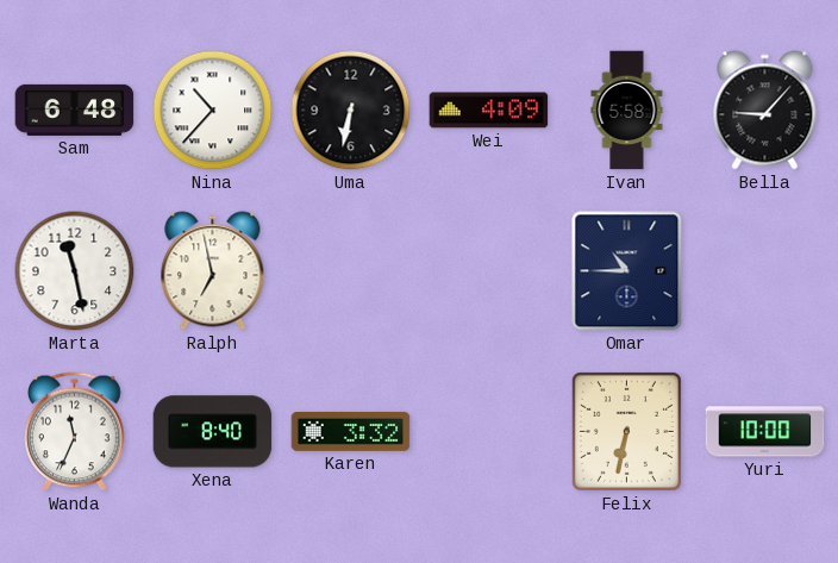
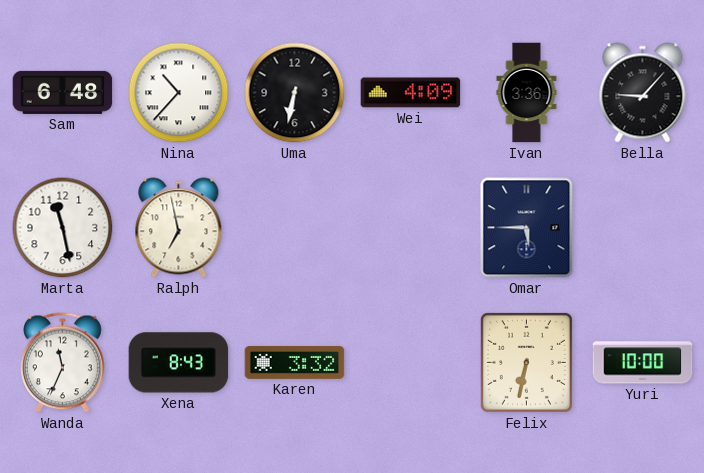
Ivan: 5:58 -> 3:36 (527, 93)
Omar: 10:45 -> 5:45 (527, 228)
Xena: 8:40 -> 8:43 (179, 363)
